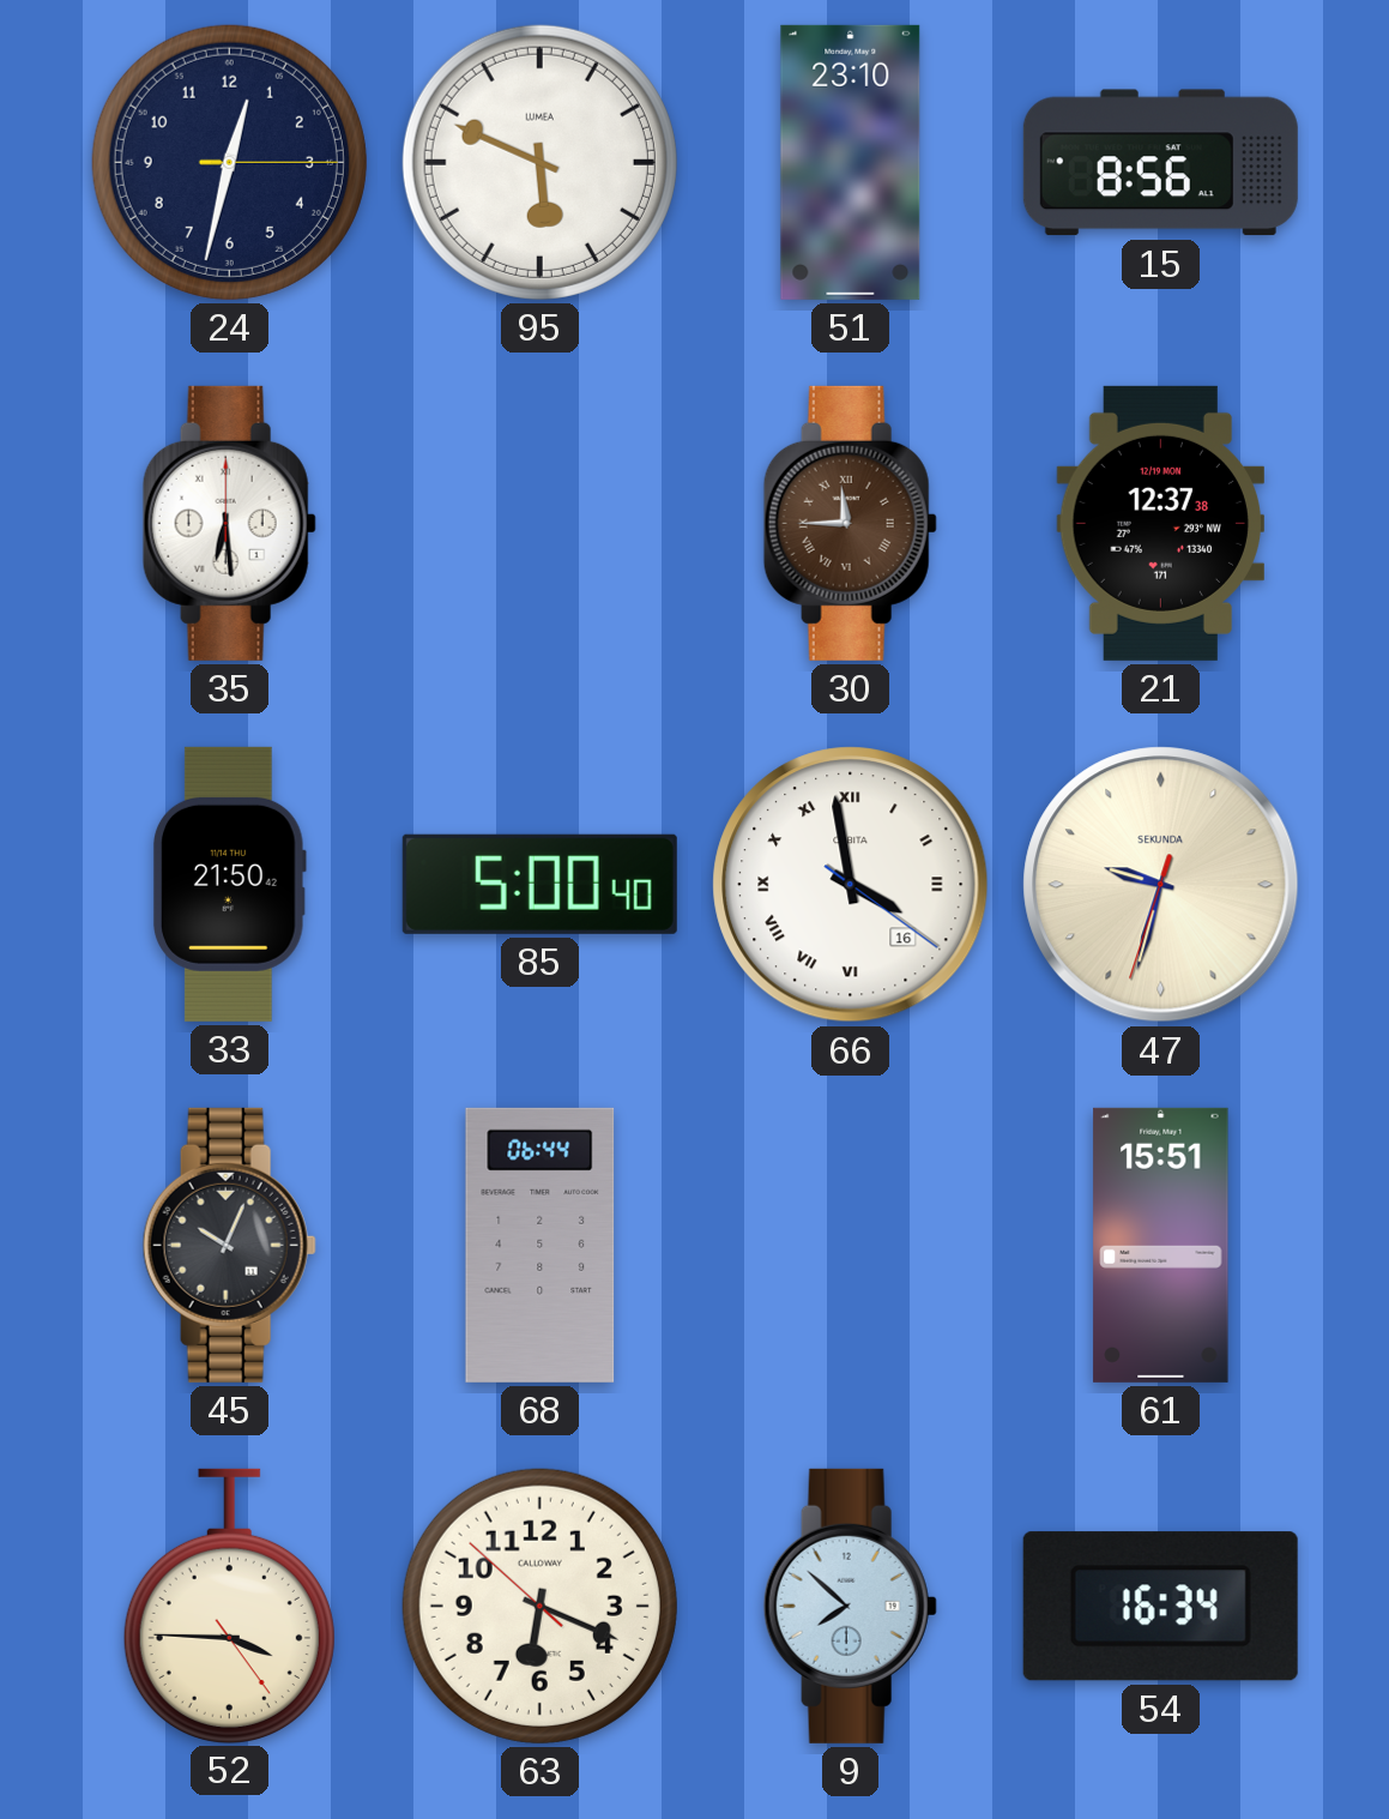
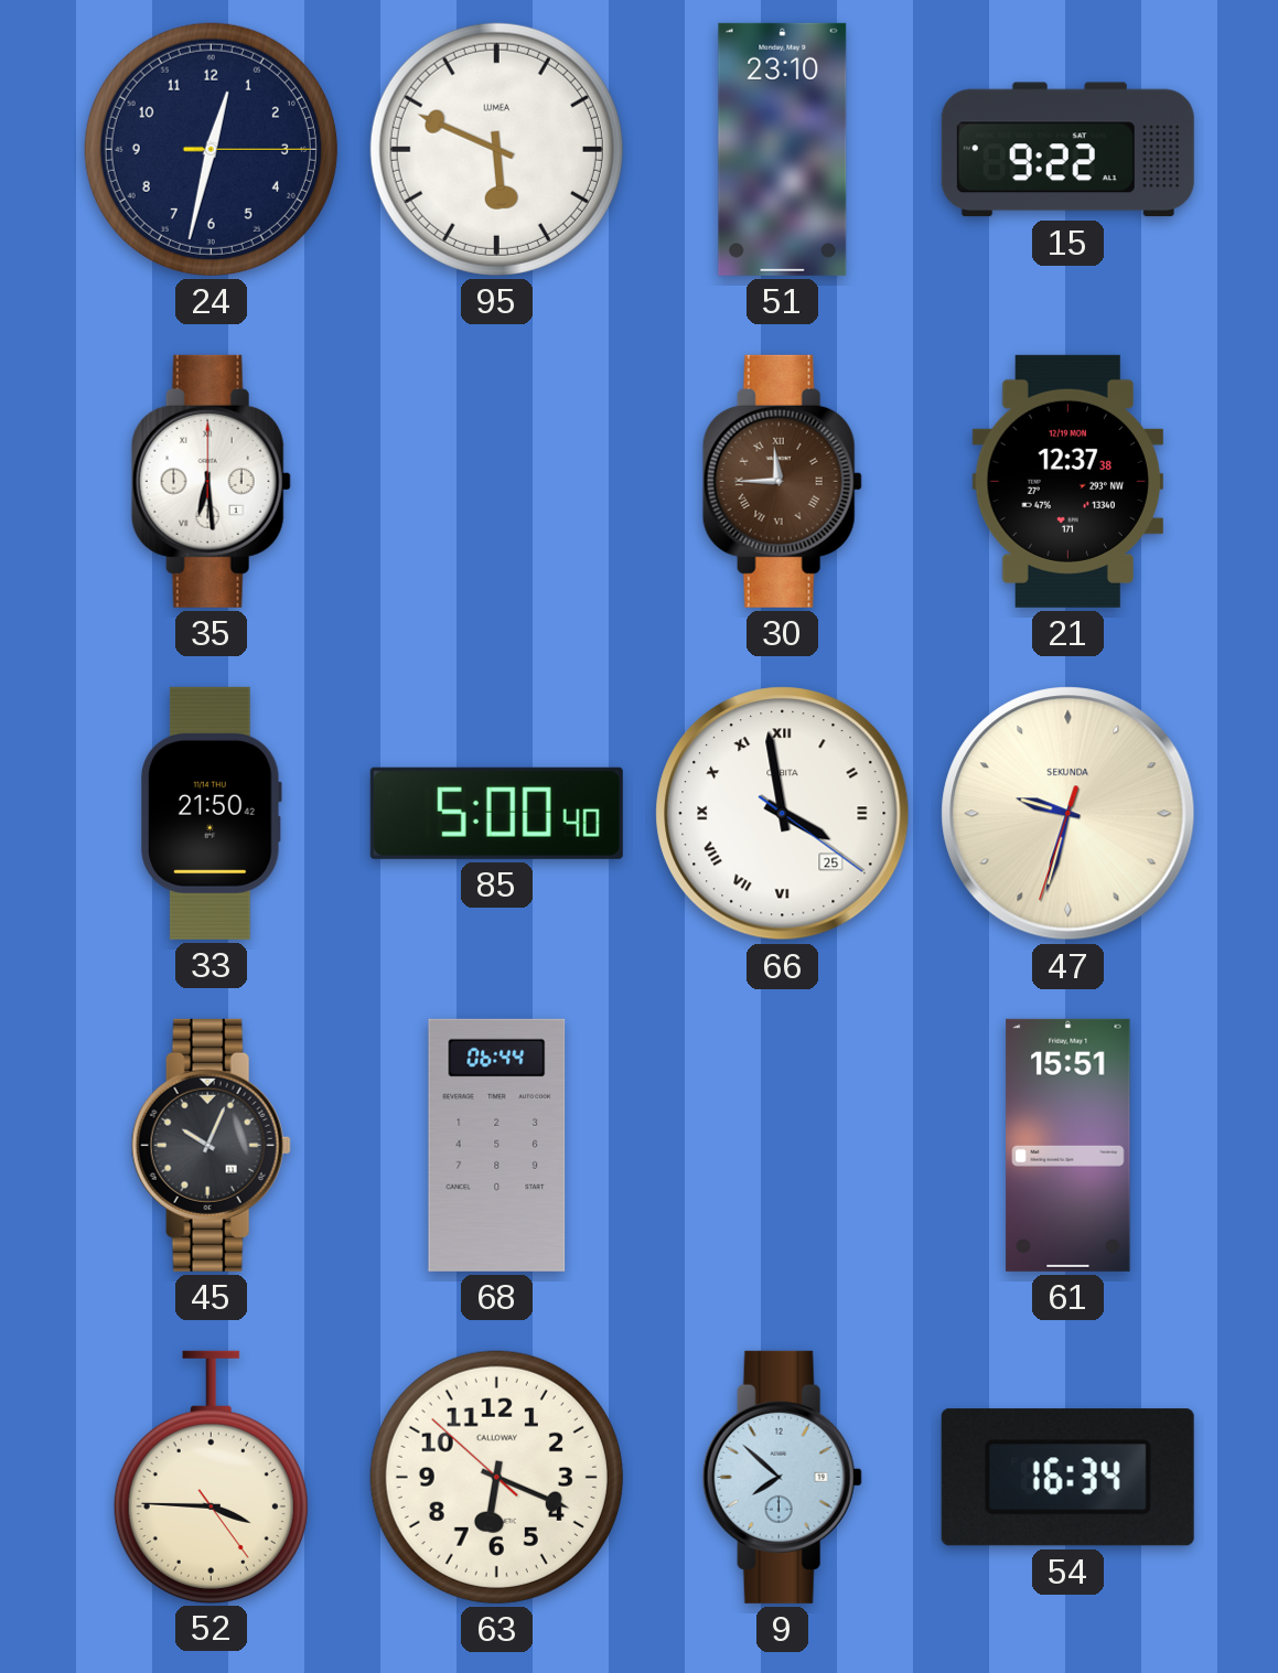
15: 8:56 -> 9:22 (1067, 150)
66 date: 16 -> 25 (783, 814)
